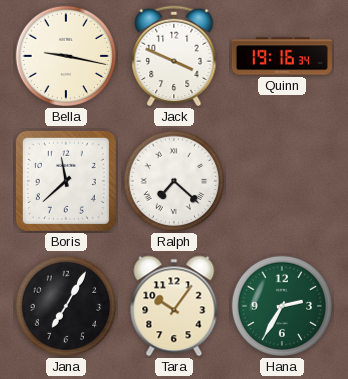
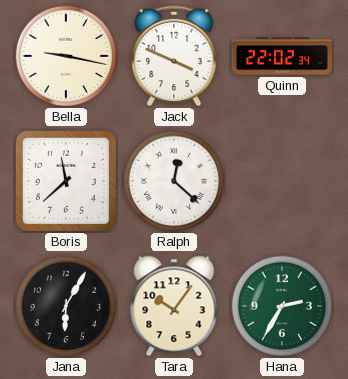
Quinn: 19:16 -> 22:02 (282, 56)
Ralph: 7:22 -> 12:22 (174, 181)
Jana: 7:05 -> 6:05 (66, 306)
